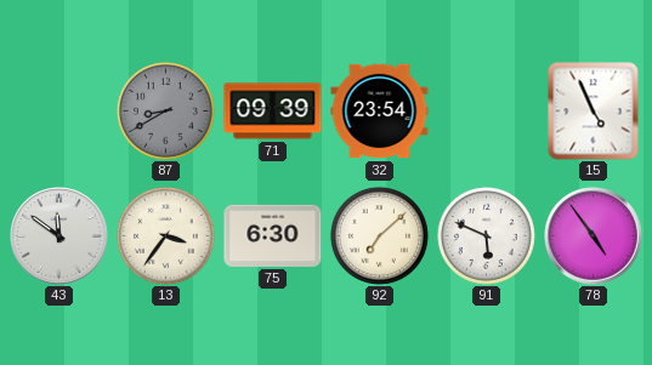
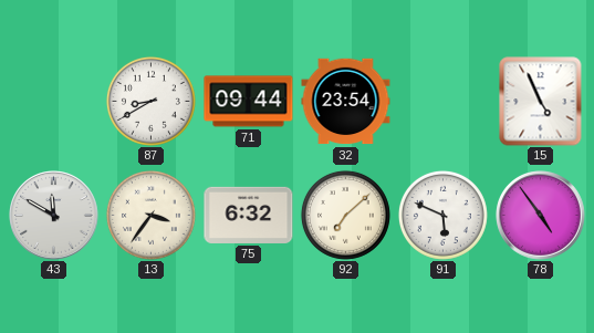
87 dial: grey -> white (150, 101)
71: 09:39 -> 09:44 (249, 102)
43: 11:51 -> 11:50 (54, 216)
75: 6:30 -> 6:32 (249, 215)
